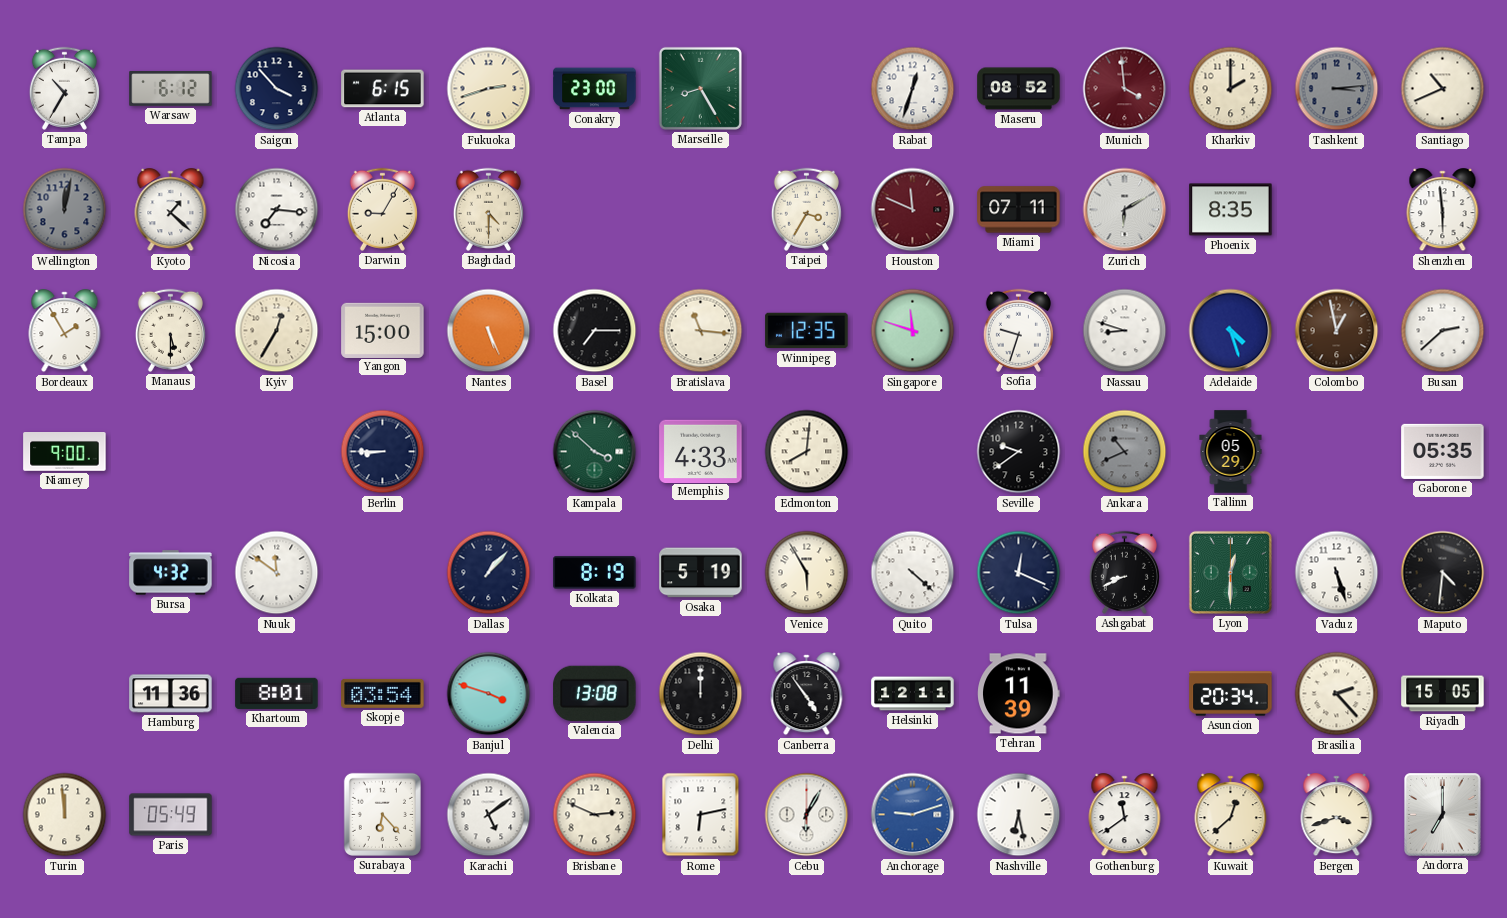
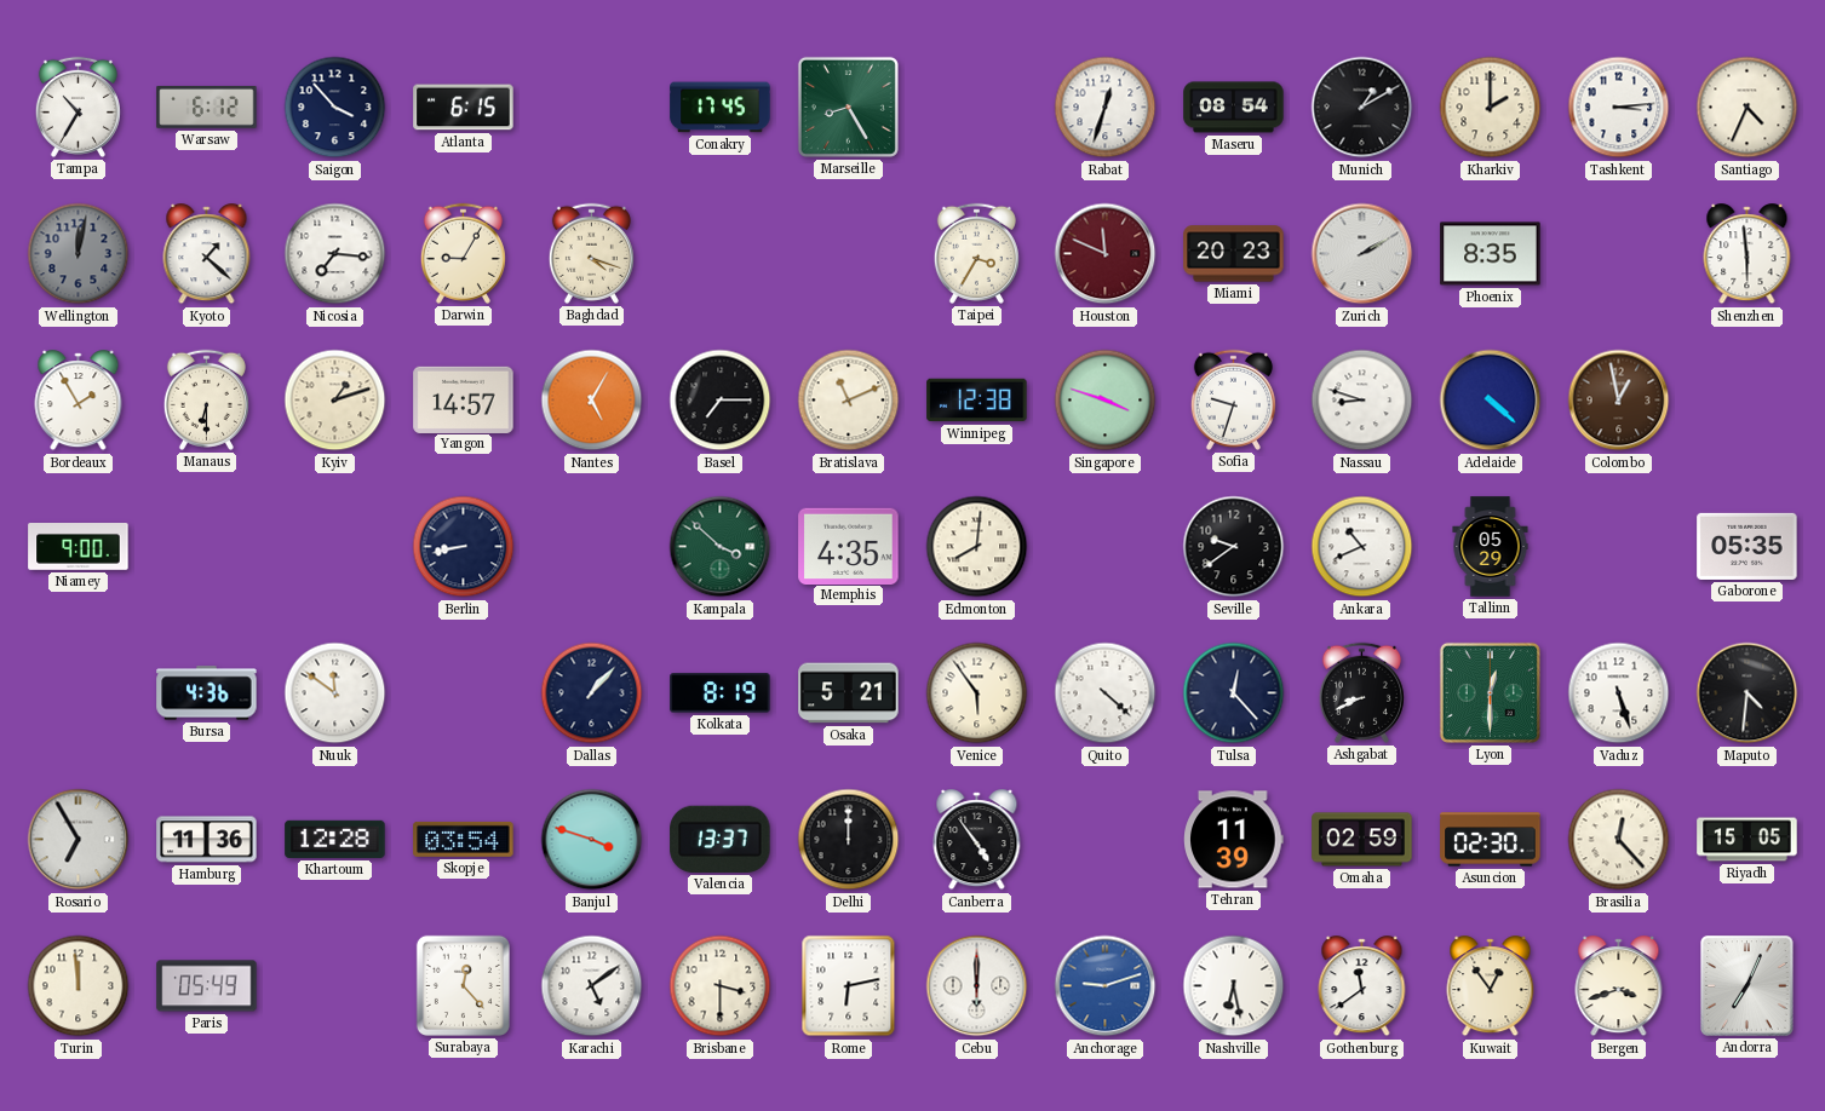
Fukuoka: 2:42 -> none (489, 89)
Conakry: 23:00 -> 17:45 (721, 108)
Maseru: 08:52 -> 08:54 (1234, 108)
Munich: 3:59 -> 1:10 (1362, 108)
Munich dial: burgundy -> black (1362, 108)
Tashkent dial: grey -> white (1619, 108)
Santiago: 10:41 -> 4:34 (1747, 108)
Baghdad: 4:30 -> 4:18 (591, 253)
Miami: 07:11 -> 20:23 (1234, 254)
Zurich: 6:10 -> 2:10 (1362, 254)
Manaus: 5:30 -> 6:30 (206, 399)
Kyiv: 12:35 -> 1:12 (335, 401)
Yangon: 15:00 -> 14:57 (464, 399)
Nantes: 5:26 -> 5:05 (592, 401)
Bratislava: 11:16 -> 11:11 (849, 401)
Winnipeg: 12:35 -> 12:38 (977, 401)
Singapore: 11:48 -> 3:48 (1106, 401)
Adelaide: 4:27 -> 4:22 (1491, 401)
Busan: 2:38 -> none (1443, 331)
Berlin: 8:45 -> 8:43 (464, 547)
Memphis: 4:33 -> 4:35 (849, 546)
Ankara dial: grey -> white (1362, 547)
Bursa: 4:32 -> 4:36 (207, 693)
Osaka: 5:19 -> 5:21 (849, 693)
Venice: 5:55 -> 5:54 (977, 693)
Tulsa: 12:19 -> 12:23 (1234, 693)
Rosario: none -> 6:55 (79, 840)
Khartoum: 8:01 -> 12:28 (335, 839)
Valencia: 13:08 -> 13:37 (721, 839)
Helsinki: 12:11 -> none (913, 694)
Omaha: none -> 02:59 (1362, 840)
Asuncion: 20:34 -> 02:30 (1491, 840)
Brasilia: 2:23 -> 12:23 (1619, 840)
Surabaya: 6:23 -> 12:23 (463, 985)
Brisbane: 2:49 -> 3:30 (721, 986)
Cebu: 6:05 -> 6:00 (977, 986)
Kuwait: 12:38 -> 12:54 (1491, 986)
Andorra: 7:00 -> 7:04 (1747, 986)
